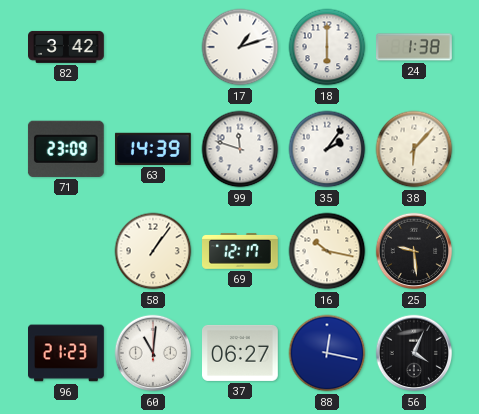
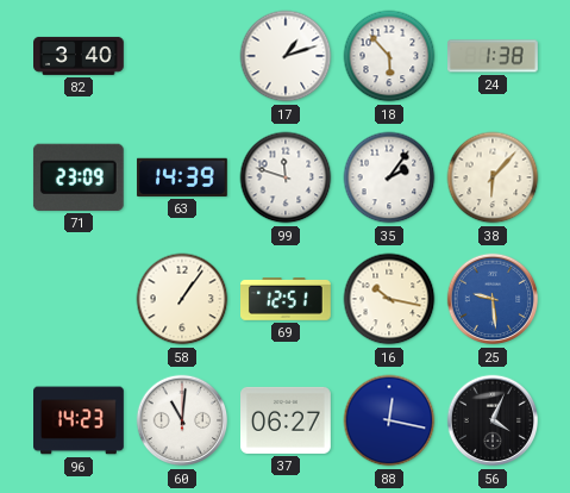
82: 3:42 -> 3:40 (80, 56)
18: 6:00 -> 5:53 (389, 56)
69: 12:17 -> 12:51 (287, 300)
25 dial: black -> blue (493, 299)
96: 21:23 -> 14:23 (80, 420)
